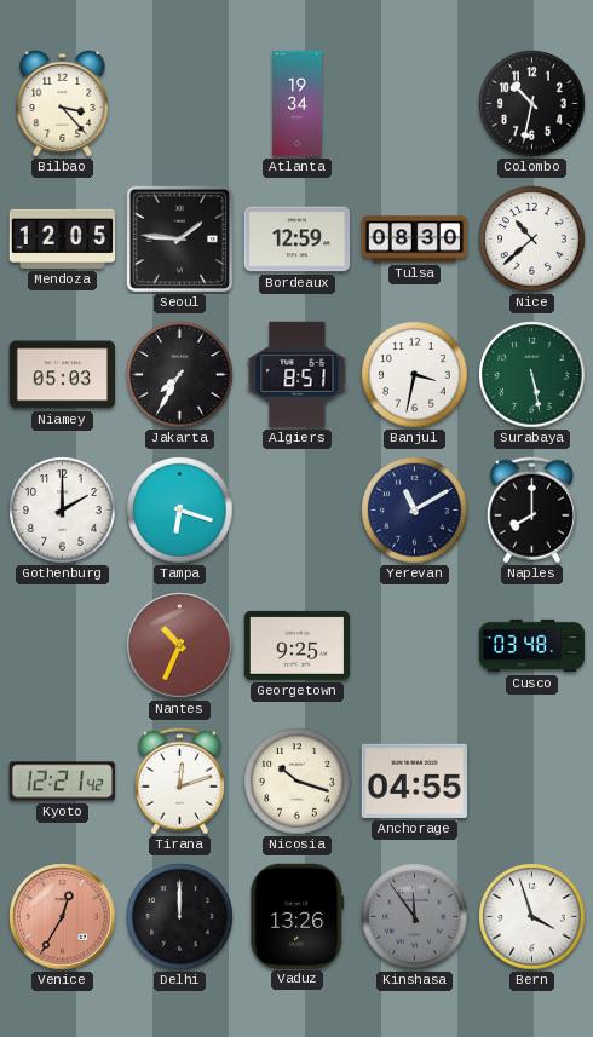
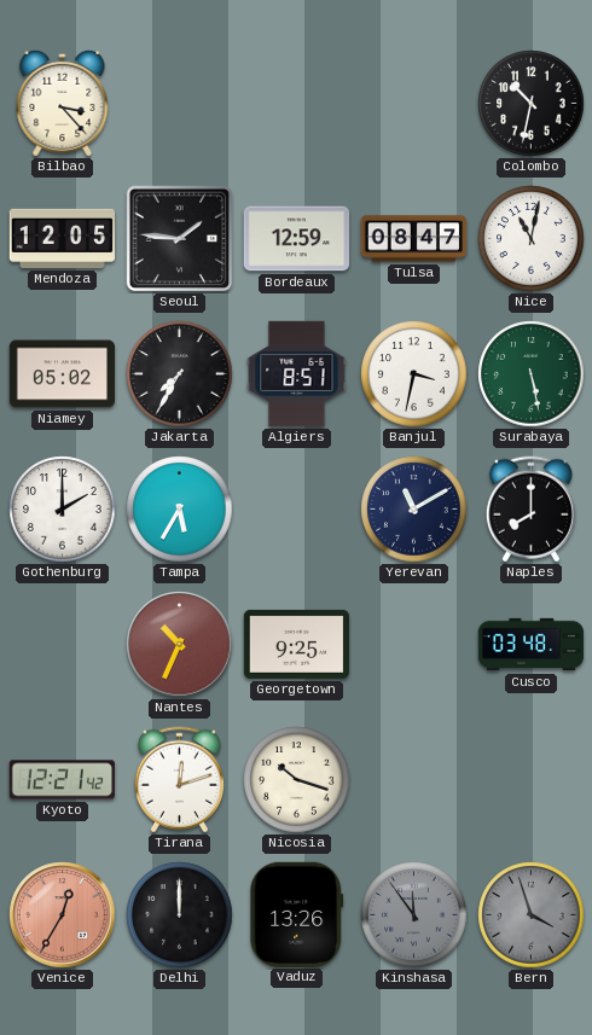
Atlanta: 19:34 -> none (298, 104)
Tulsa: 08:30 -> 08:47 (414, 239)
Nice: 10:38 -> 11:02 (532, 239)
Niamey: 05:03 -> 05:02 (63, 374)
Tampa: 6:18 -> 5:35 (180, 510)
Anchorage: 04:55 -> none (414, 780)
Bern dial: white -> grey (532, 915)
